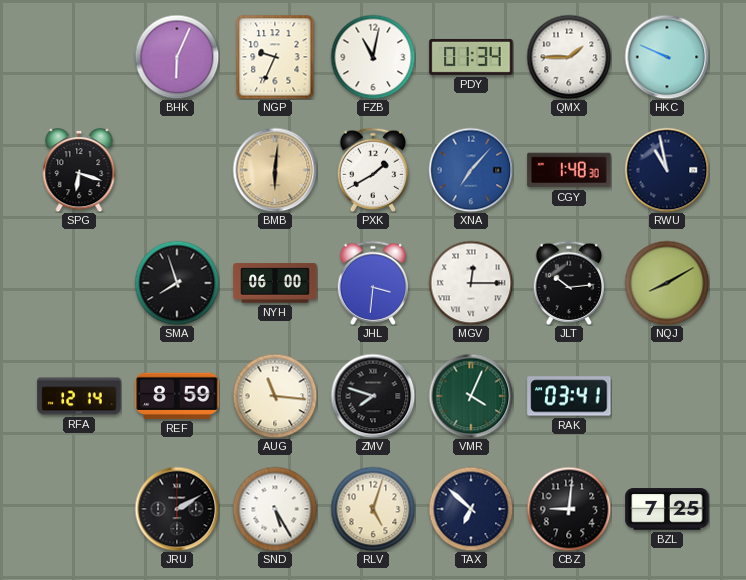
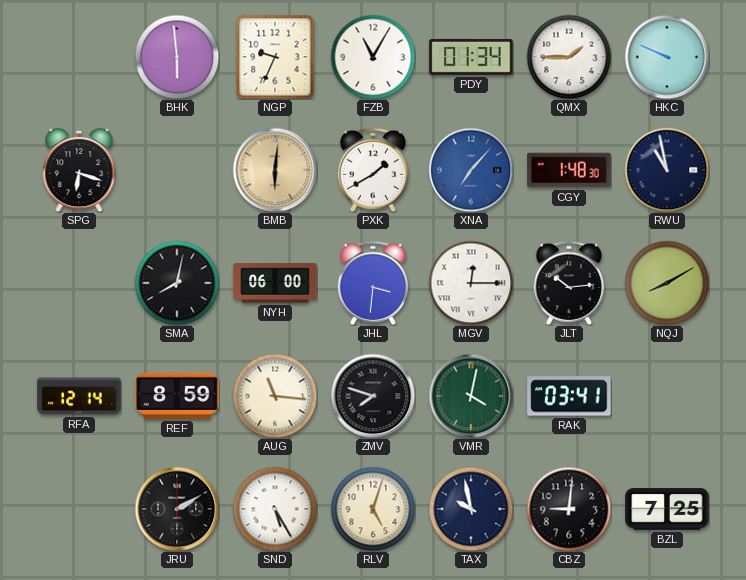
BHK: 6:04 -> 5:59 (177, 57)
FZB: 11:02 -> 11:05 (373, 57)
SMA: 7:57 -> 8:02 (177, 283)
VMR: 4:04 -> 4:02 (471, 396)
TAX: 6:52 -> 9:58 (471, 509)
